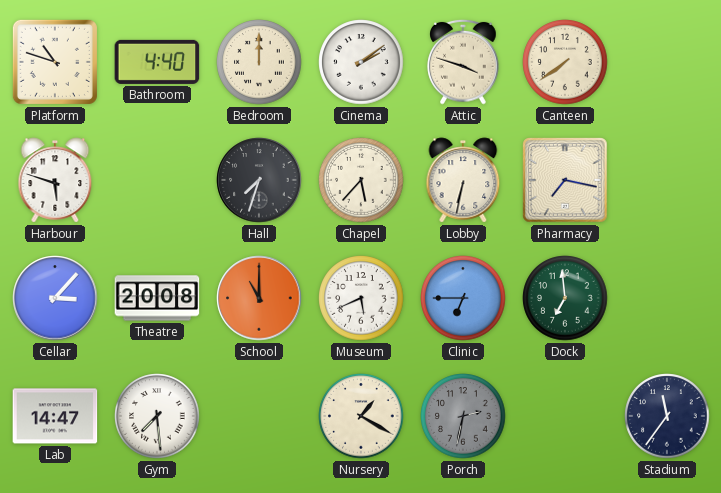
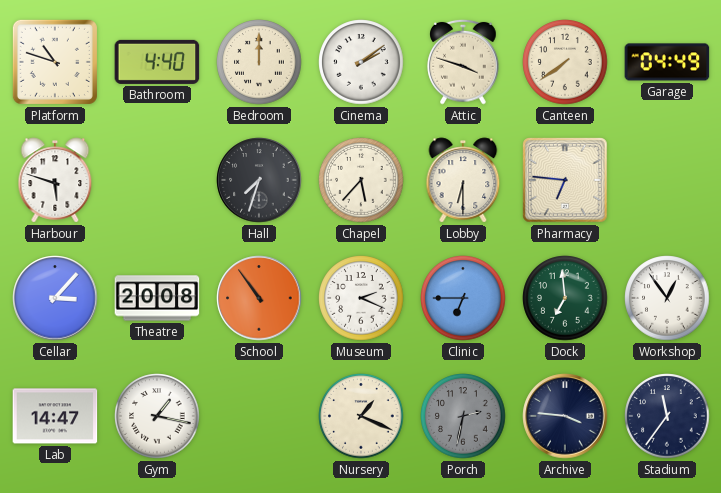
Garage: none -> 04:49 (667, 62)
Lobby: 6:32 -> 6:30 (463, 180)
Pharmacy: 7:17 -> 6:46 (565, 180)
School: 11:00 -> 10:54 (259, 298)
Museum: 5:41 -> 2:19 (361, 298)
Workshop: none -> 12:54 (667, 298)
Gym: 7:29 -> 1:17 (157, 416)
Nursery: 1:20 -> 1:19 (361, 416)
Archive: none -> 3:46 (565, 416)
